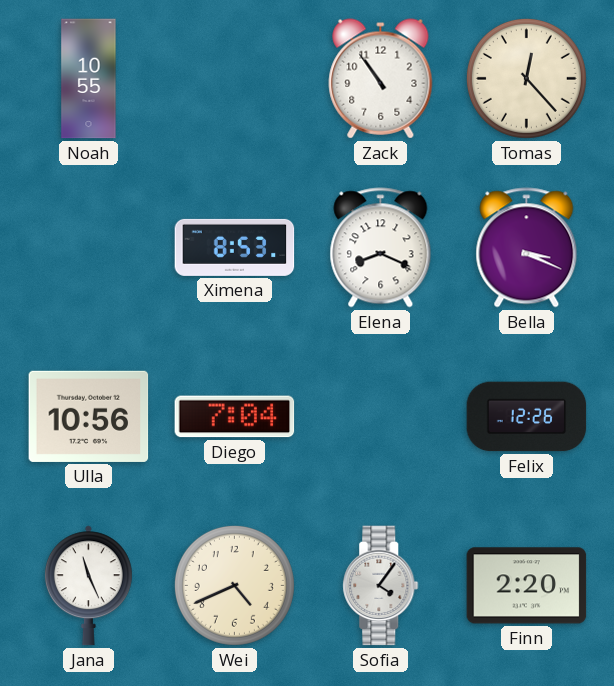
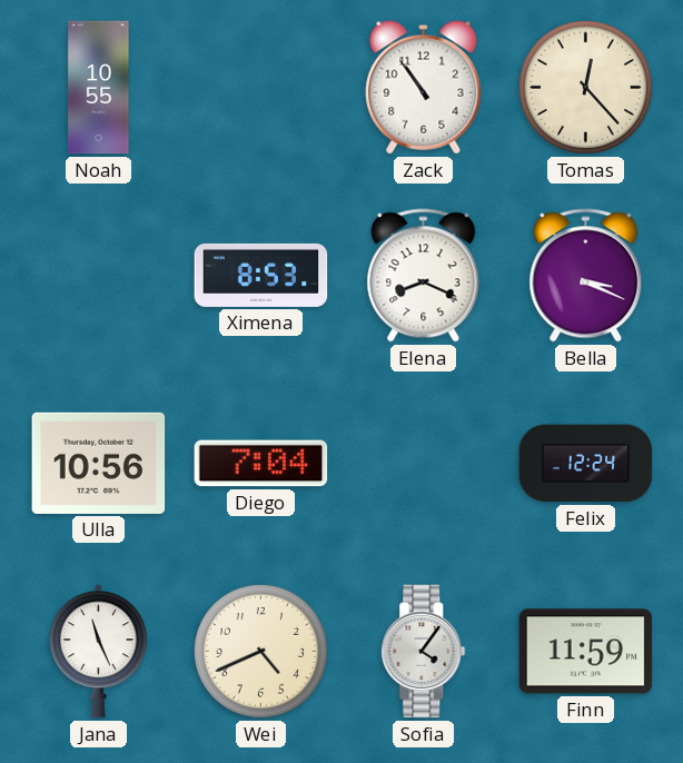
Felix: 12:26 -> 12:24 (586, 464)
Finn: 2:20 -> 11:59 (586, 652)
